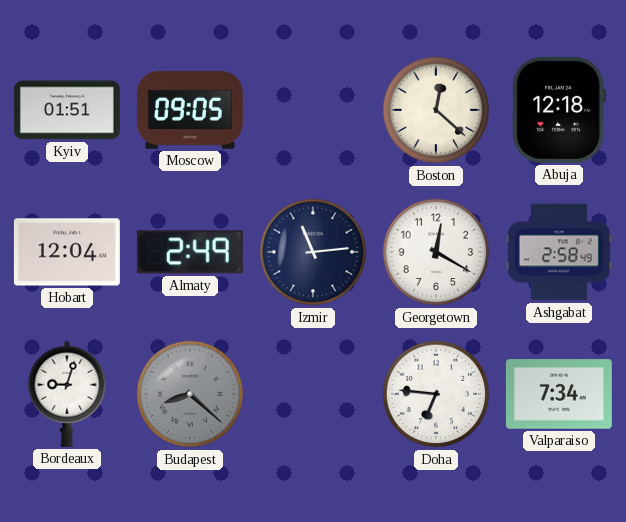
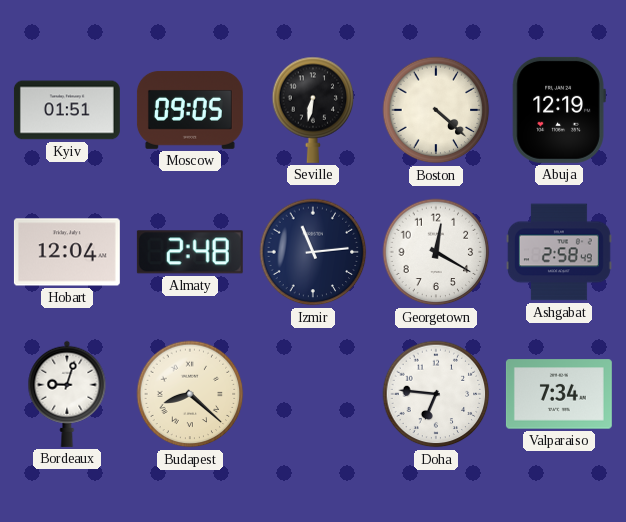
Seville: none -> 6:32 (313, 110)
Boston: 12:22 -> 4:22 (436, 110)
Abuja: 12:18 -> 12:19 (559, 110)
Almaty: 2:49 -> 2:48 (190, 252)
Budapest dial: grey -> cream (190, 394)
